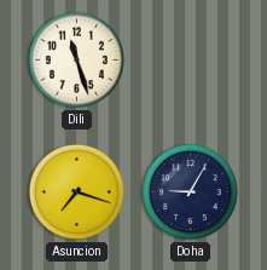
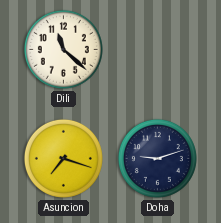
Dili: 11:27 -> 11:22 (63, 49)
Doha: 9:05 -> 9:12 (157, 158)
